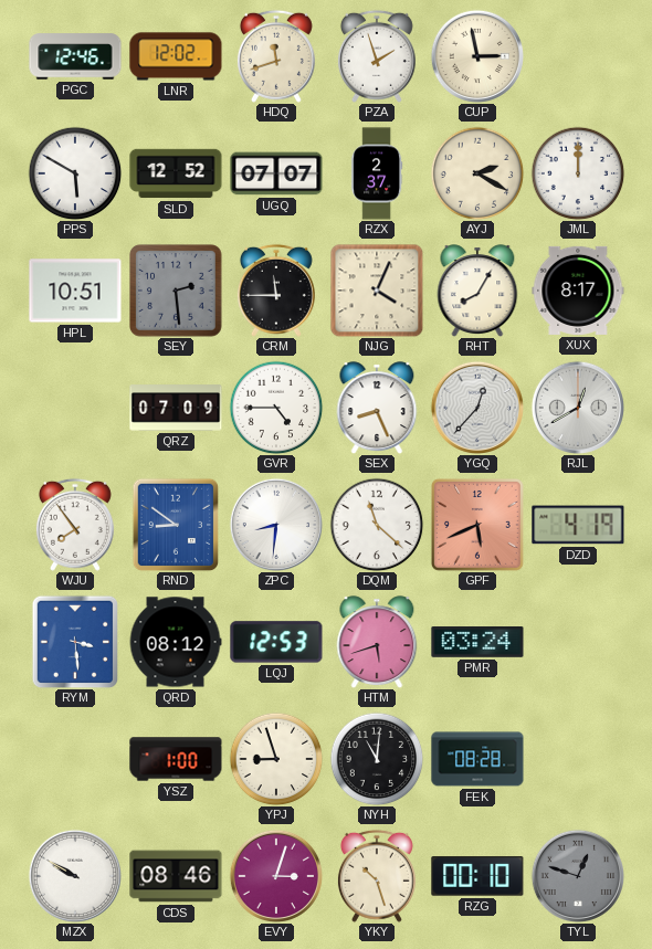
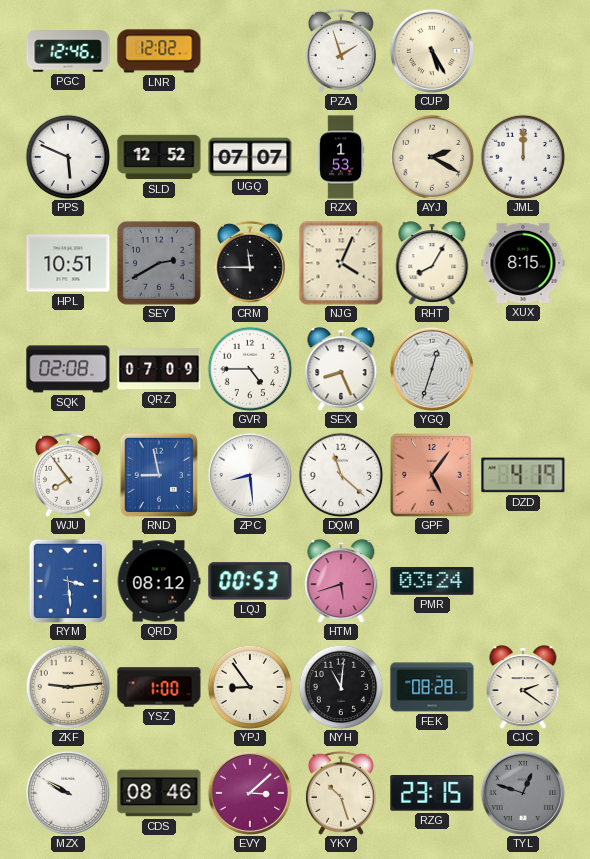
HDQ: 11:42 -> none (276, 56)
CUP: 2:58 -> 5:25 (431, 50)
PPS: 5:50 -> 5:49 (68, 157)
RZX: 2:37 -> 1:53 (341, 157)
SEY: 2:29 -> 2:40 (160, 264)
XUX: 8:17 -> 8:15 (523, 263)
SQK: none -> 02:08 (68, 369)
YGQ: 12:37 -> 12:33 (431, 368)
RJL: 12:40 -> none (577, 407)
RND: 8:51 -> 8:58 (159, 475)
ZPC: 8:31 -> 8:29 (249, 474)
GPF: 5:41 -> 5:06 (432, 475)
LQJ: 12:53 -> 00:53 (250, 581)
ZKF: none -> 9:14 (68, 687)
YPJ: 8:57 -> 8:54 (250, 687)
CJC: none -> 2:21 (523, 687)
EVY: 3:03 -> 3:08 (249, 792)
RZG: 00:10 -> 23:15 (432, 794)
